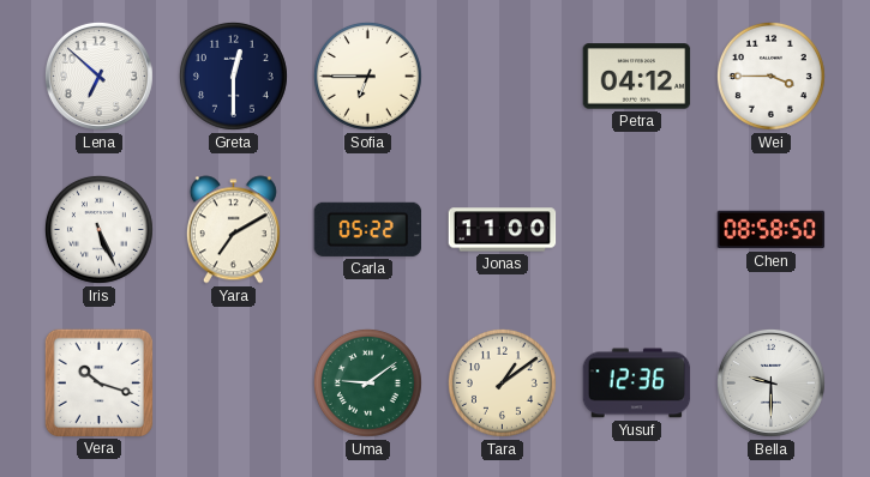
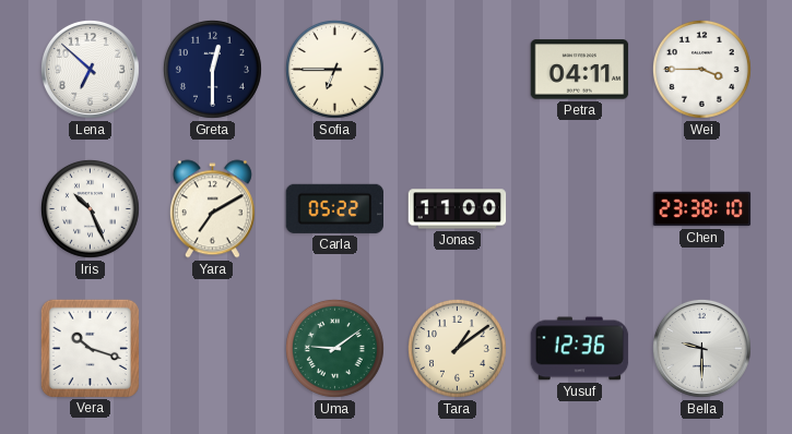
Petra: 04:12 -> 04:11 (580, 70)
Iris: 5:26 -> 10:26 (90, 208)
Chen: 08:58 -> 23:38 (702, 209)
